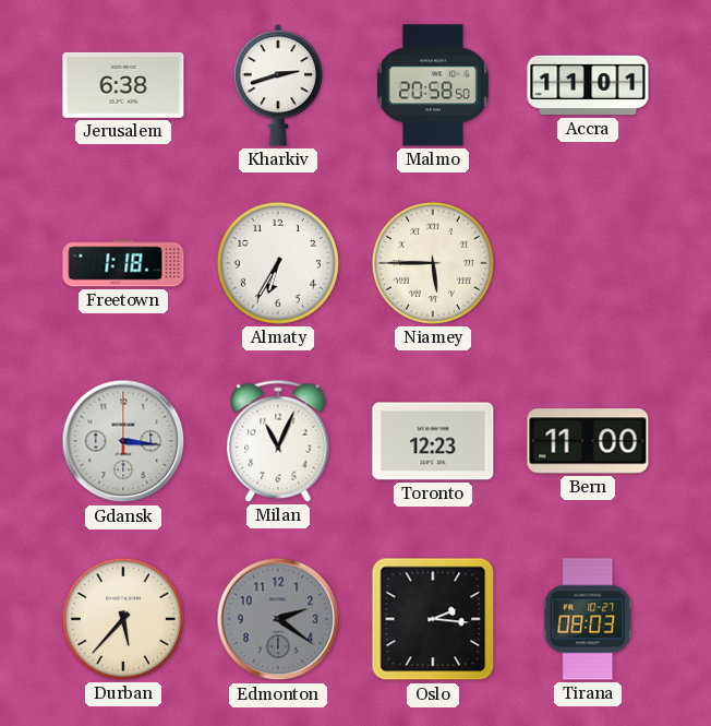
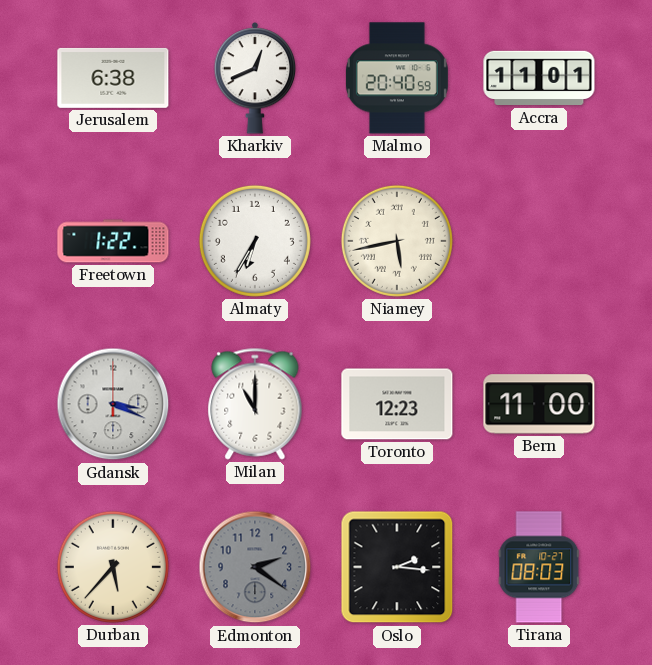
Kharkiv: 2:42 -> 12:41 (255, 78)
Malmo: 20:58 -> 20:40 (397, 78)
Freetown: 1:18 -> 1:22 (113, 241)
Niamey: 5:45 -> 5:43 (397, 241)
Gdansk: 3:16 -> 3:19 (113, 404)
Milan: 11:04 -> 11:00 (255, 404)
